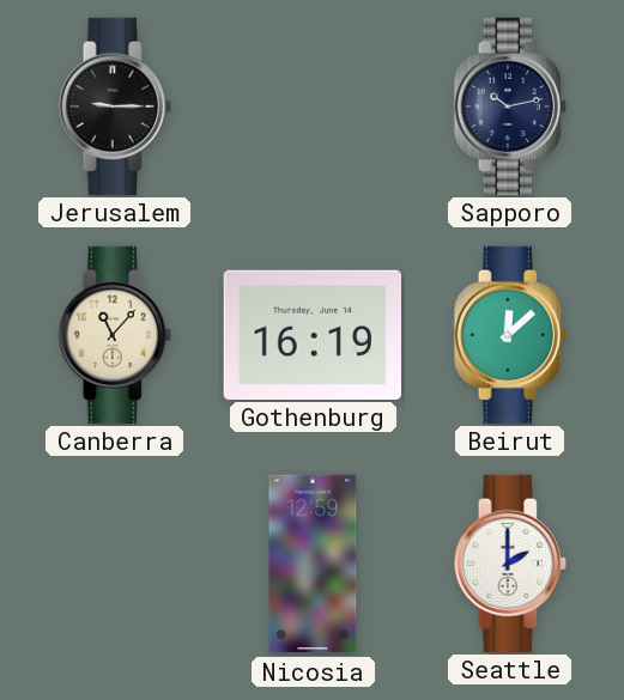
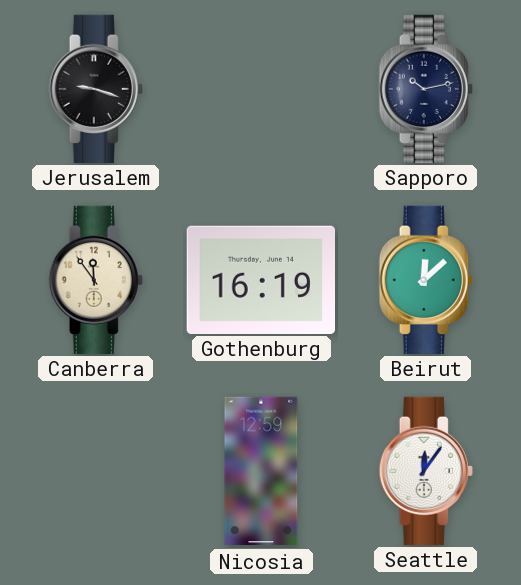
Jerusalem: 9:15 -> 9:18 (96, 88)
Canberra: 11:07 -> 11:54 (96, 279)
Seattle: 2:00 -> 12:06 (426, 470)
